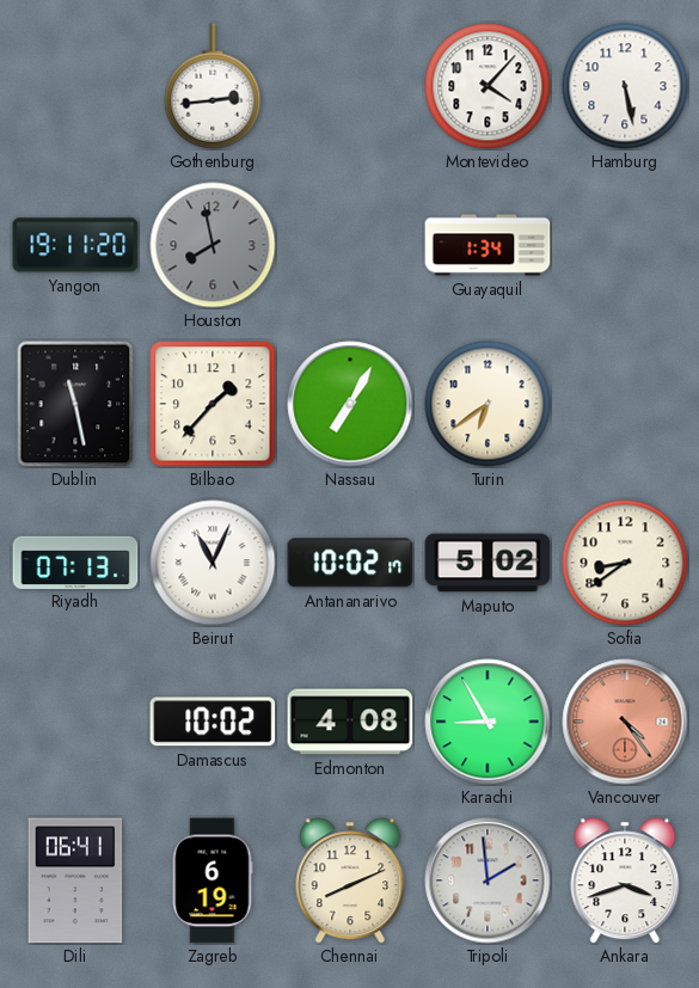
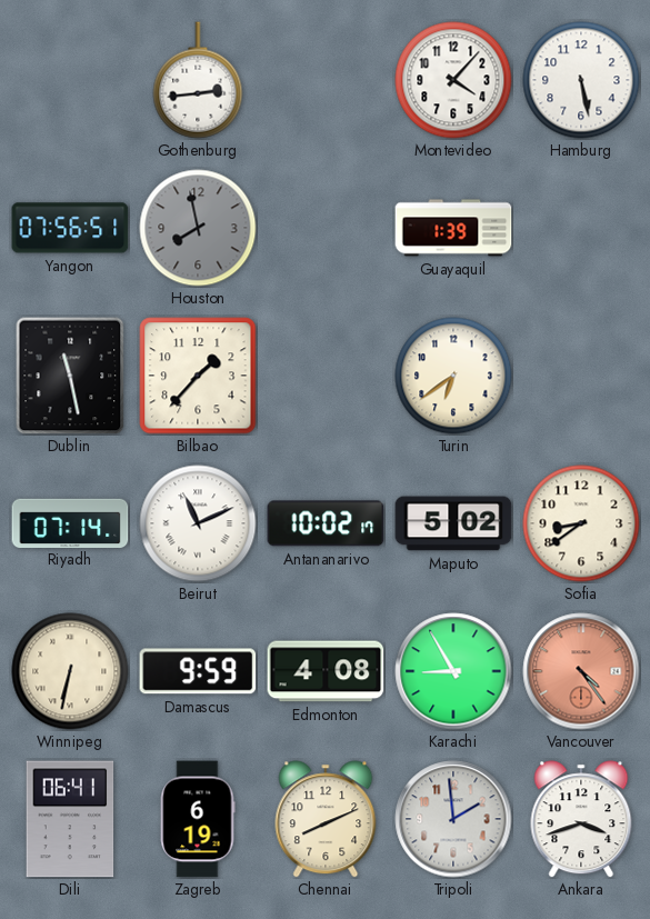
Yangon: 19:11 -> 07:56 (70, 228)
Guayaquil: 1:34 -> 1:39 (453, 228)
Nassau: 7:05 -> none (350, 404)
Riyadh: 07:13 -> 07:14 (70, 522)
Beirut: 11:04 -> 11:11 (198, 523)
Winnipeg: none -> 6:32 (70, 671)
Damascus: 10:02 -> 9:59 (198, 671)
